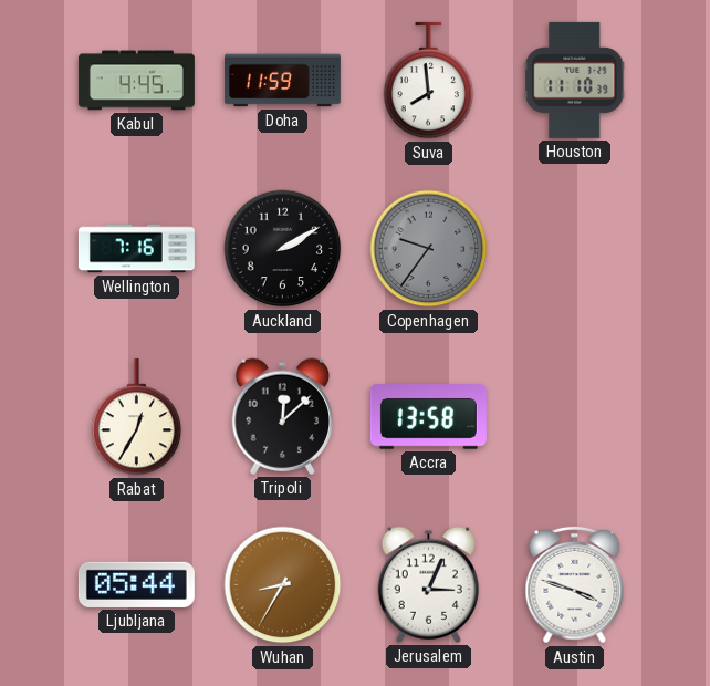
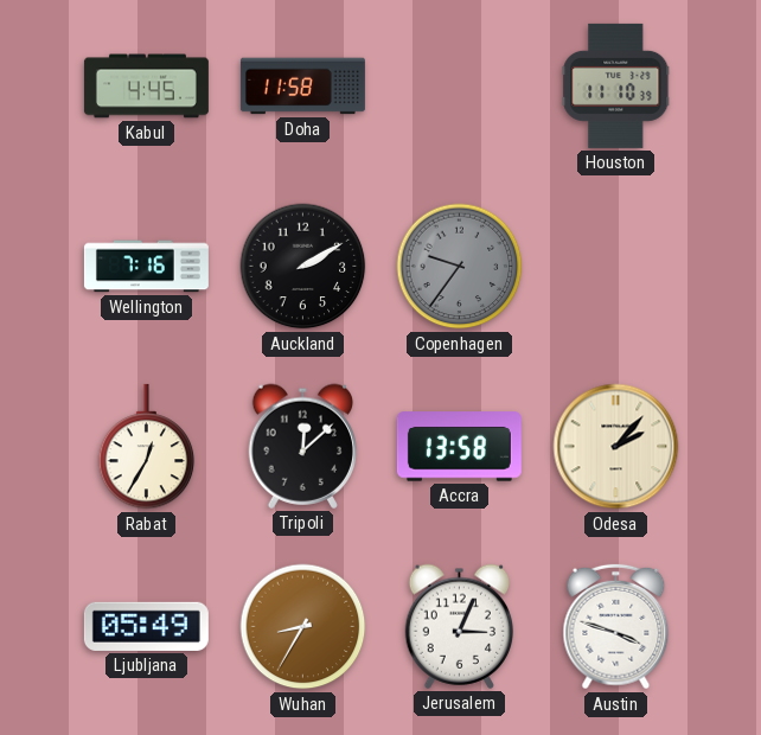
Doha: 11:59 -> 11:58 (302, 87)
Suva: 7:59 -> none (429, 81)
Odesa: none -> 2:07 (616, 447)
Ljubljana: 05:44 -> 05:49 (146, 626)
